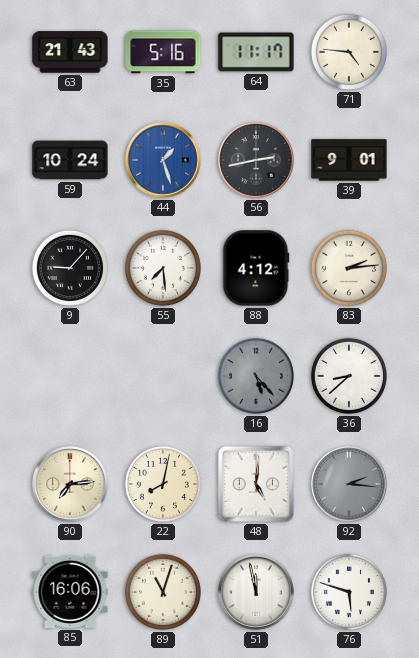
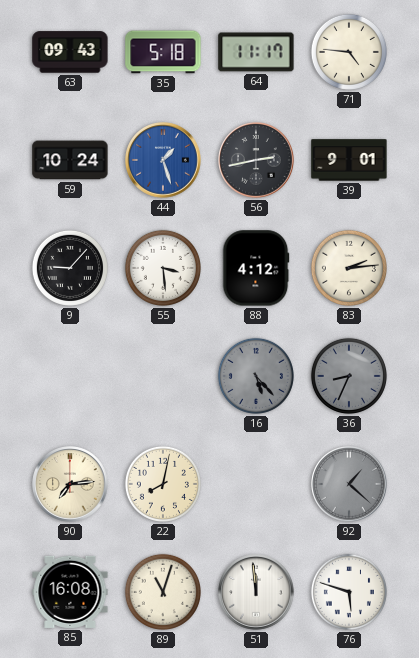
63: 21:43 -> 09:43 (70, 52)
35: 5:16 -> 5:18 (163, 52)
55: 7:29 -> 3:29 (163, 268)
36: 8:38 -> 8:34 (349, 376)
36 dial: white -> grey (349, 376)
48: 5:01 -> none (256, 484)
92: 2:16 -> 1:22 (349, 484)
85: 16:06 -> 16:08 (70, 592)
51: 11:58 -> 11:59 (256, 592)
